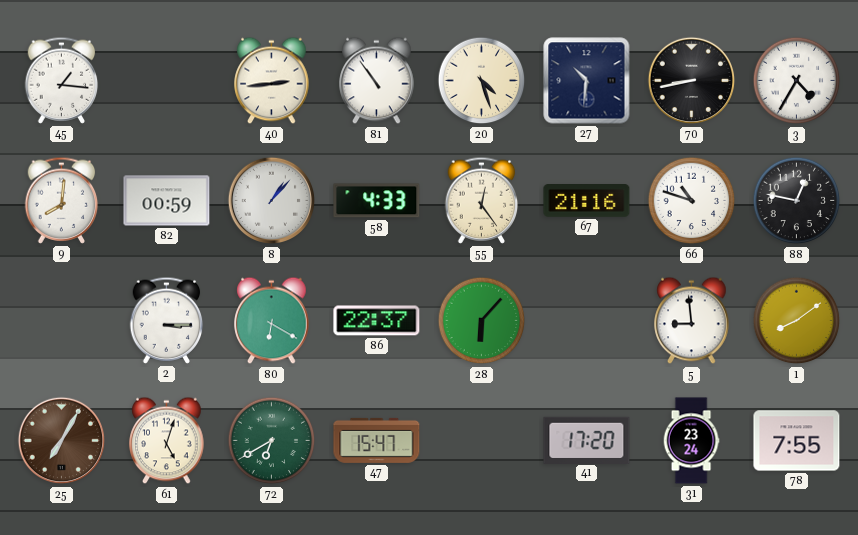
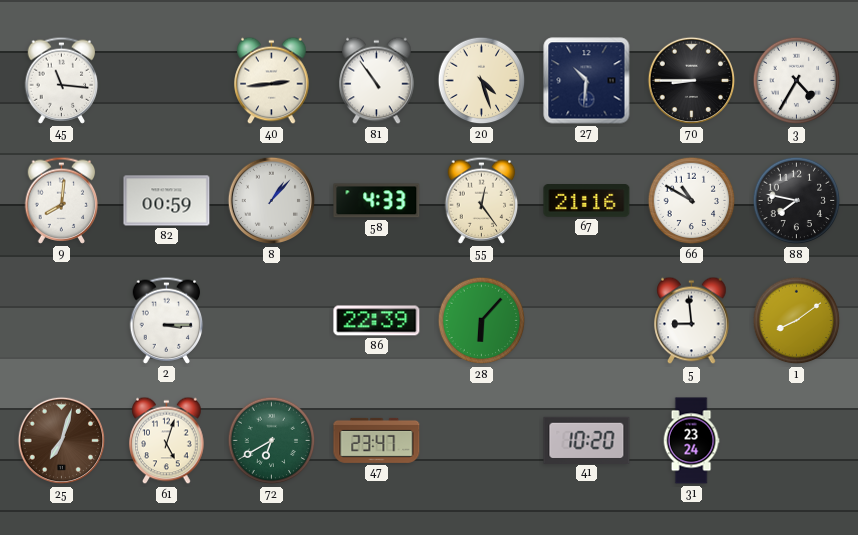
45: 1:16 -> 11:16 (62, 80)
70: 8:43 -> 8:45 (692, 81)
66: 10:48 -> 10:50 (692, 201)
88: 12:47 -> 7:47 (797, 201)
80: 6:20 -> none (272, 321)
86: 22:37 -> 22:39 (377, 321)
25: 7:05 -> 7:03 (62, 441)
47: 15:47 -> 23:47 (377, 440)
41: 17:20 -> 10:20 (587, 440)
78: 7:55 -> none (797, 441)
